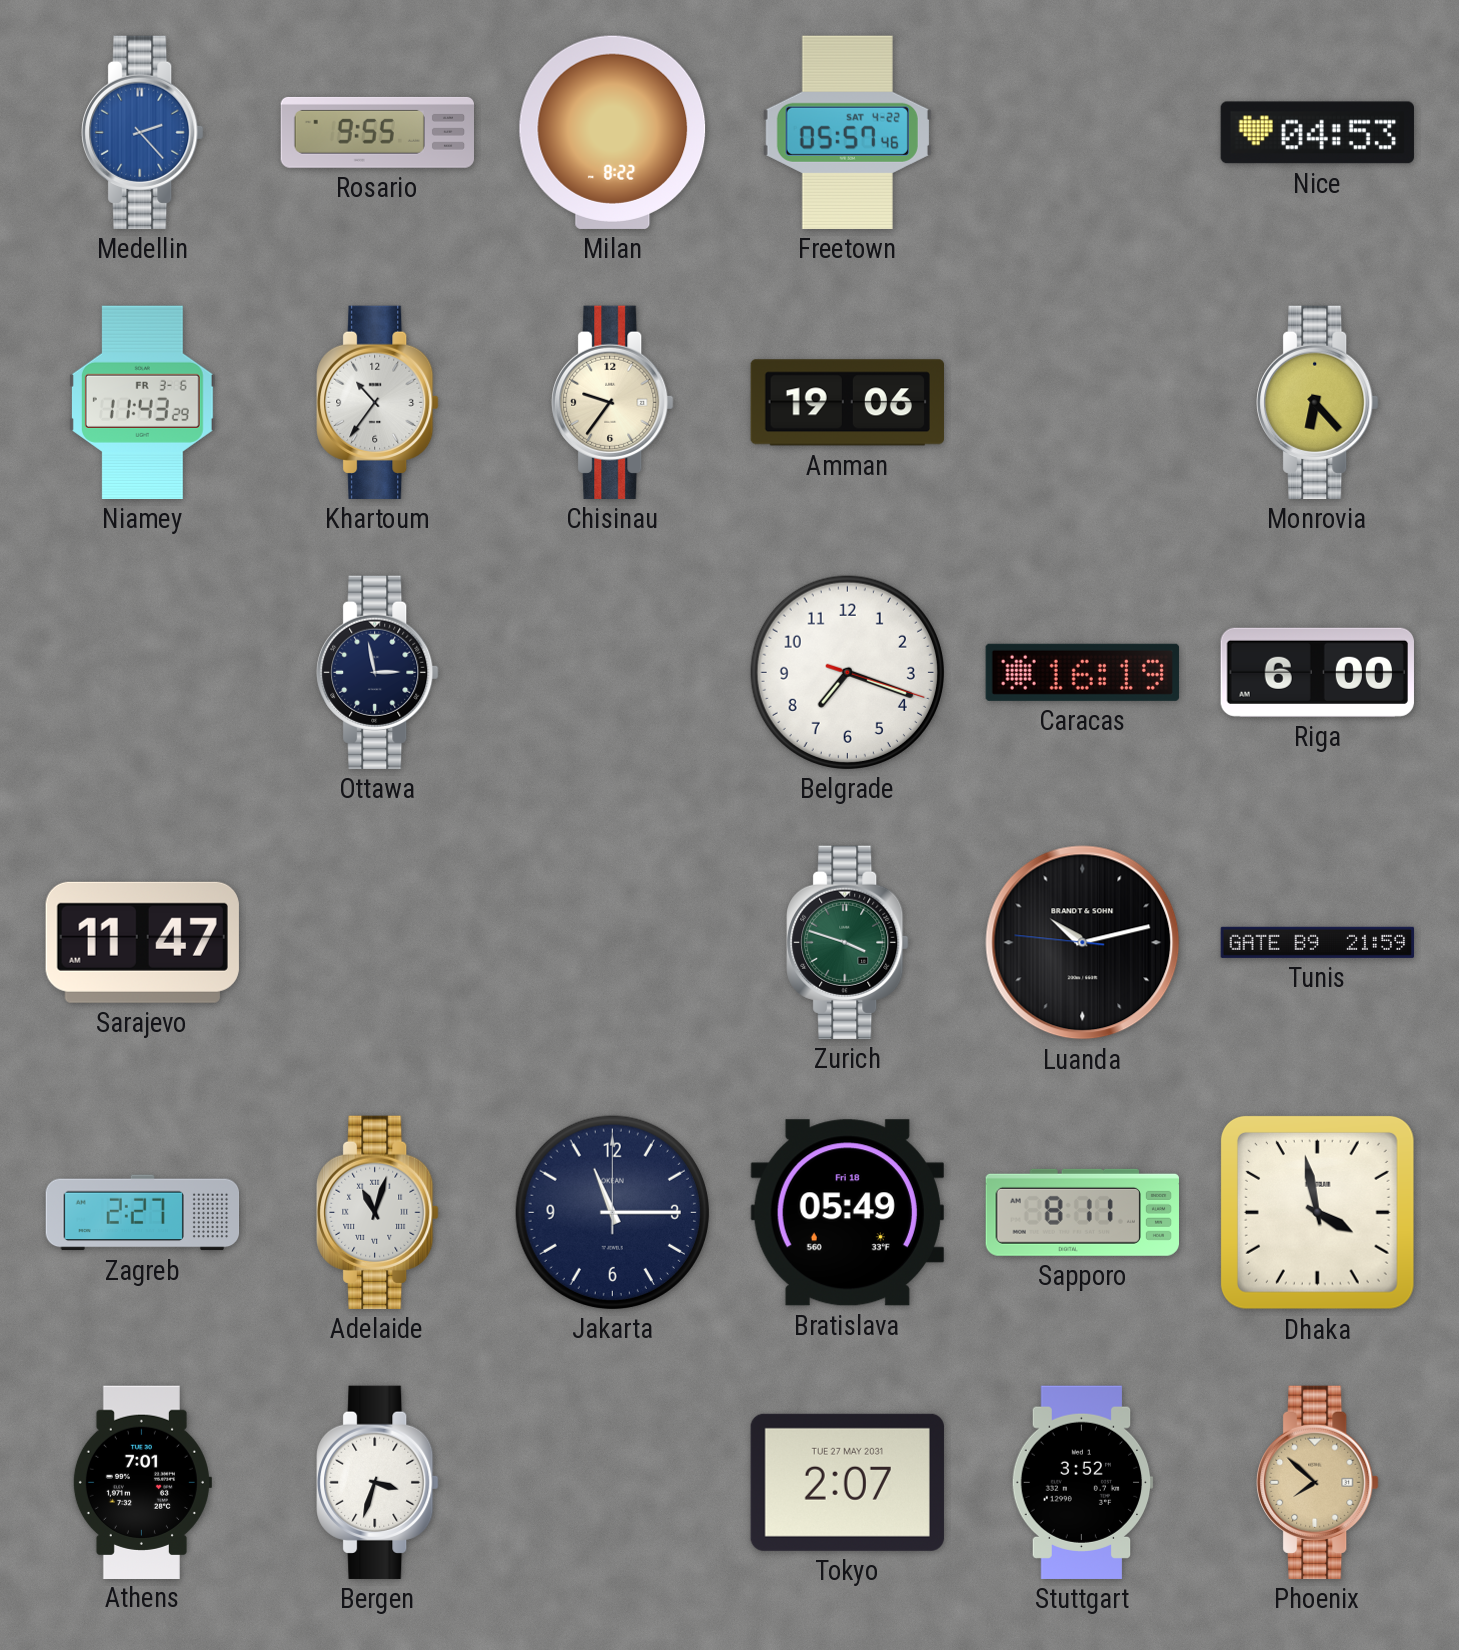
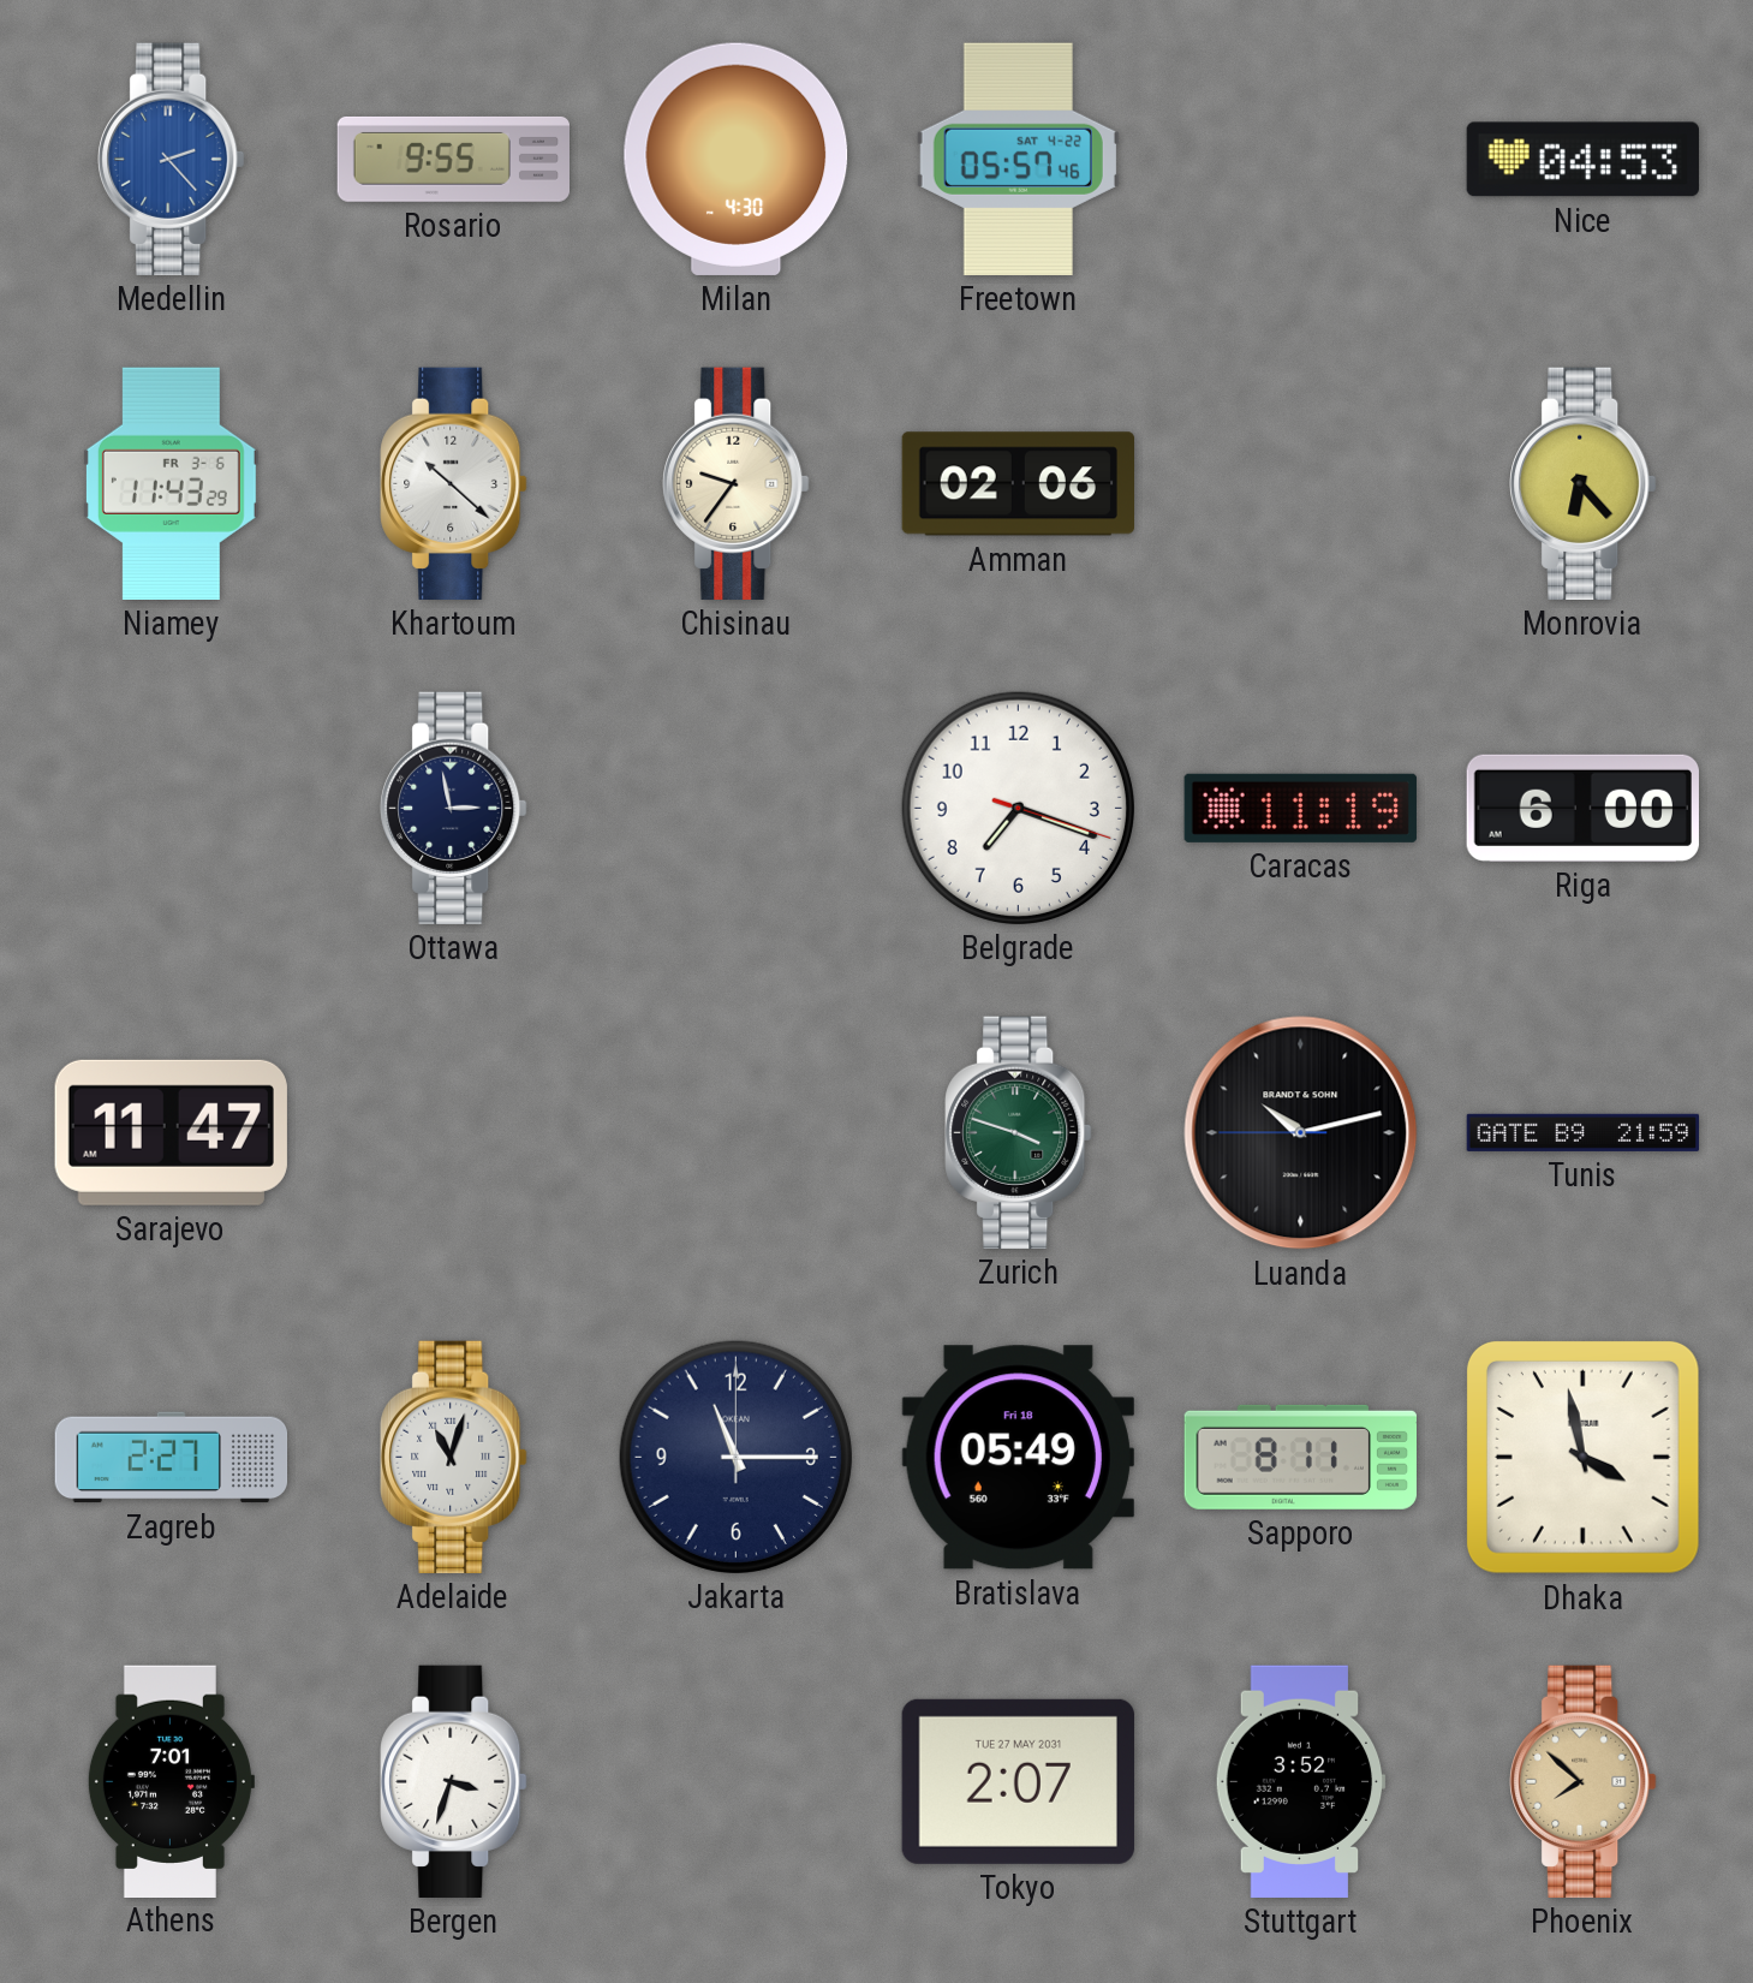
Milan: 8:22 -> 4:30 (737, 159)
Khartoum: 10:36 -> 10:22 (454, 483)
Amman: 19:06 -> 02:06 (1018, 484)
Caracas: 16:19 -> 11:19 (1300, 808)
Luanda: 10:12:46 -> 10:12:45 (1301, 1133)
